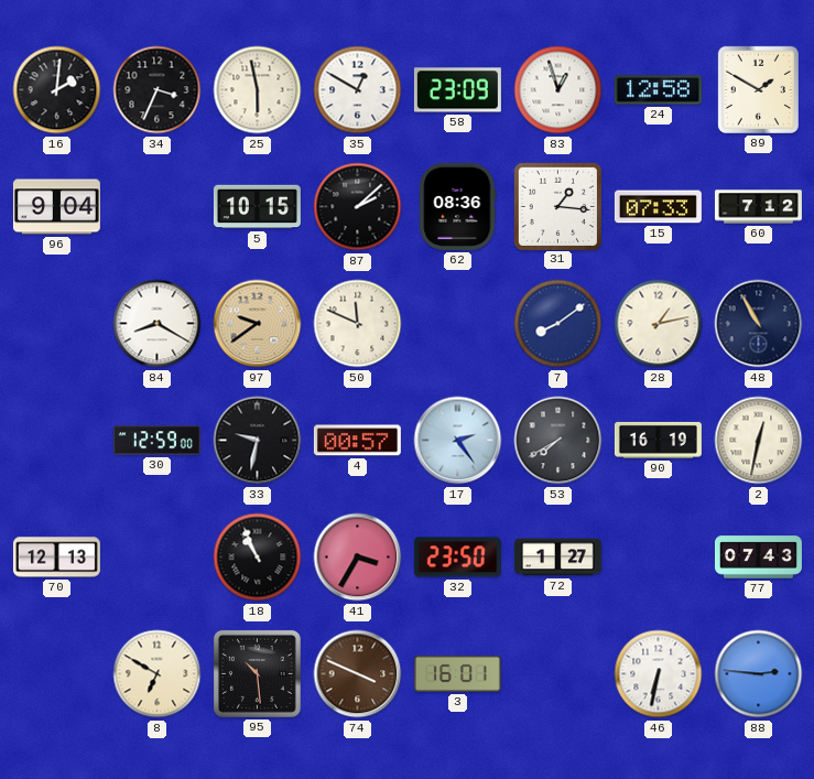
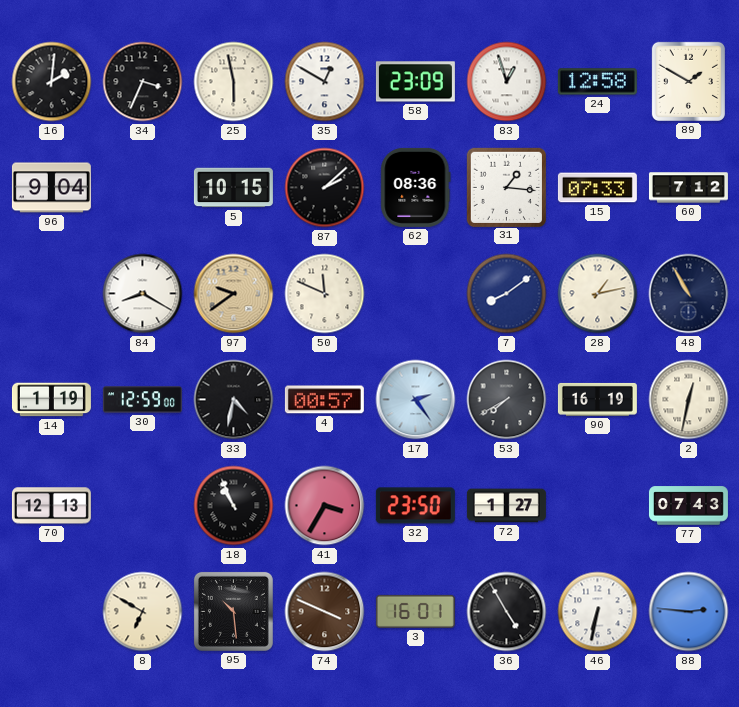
14: none -> 1:19 (51, 400)
33: 9:32 -> 4:32 (234, 400)
36: none -> 4:55 (507, 612)
